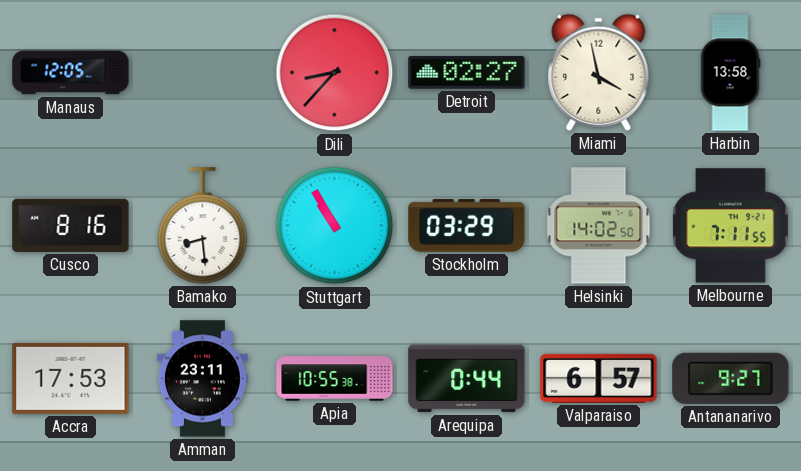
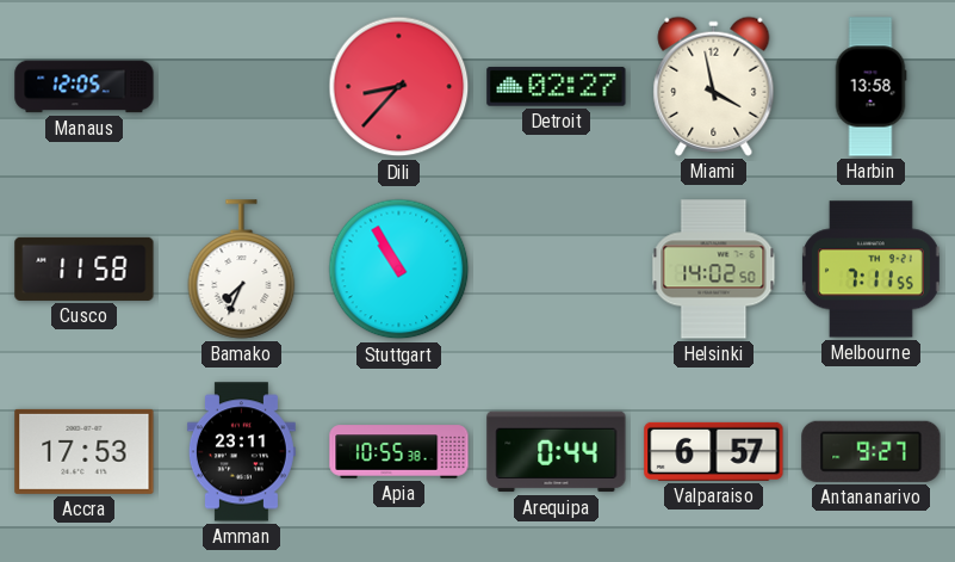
Cusco: 8:16 -> 11:58 (85, 268)
Bamako: 8:29 -> 7:34 (242, 270)
Stockholm: 03:29 -> none (467, 226)
